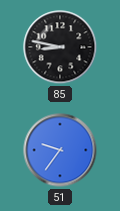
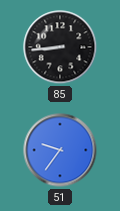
85: 8:47 -> 8:44 (60, 47)
